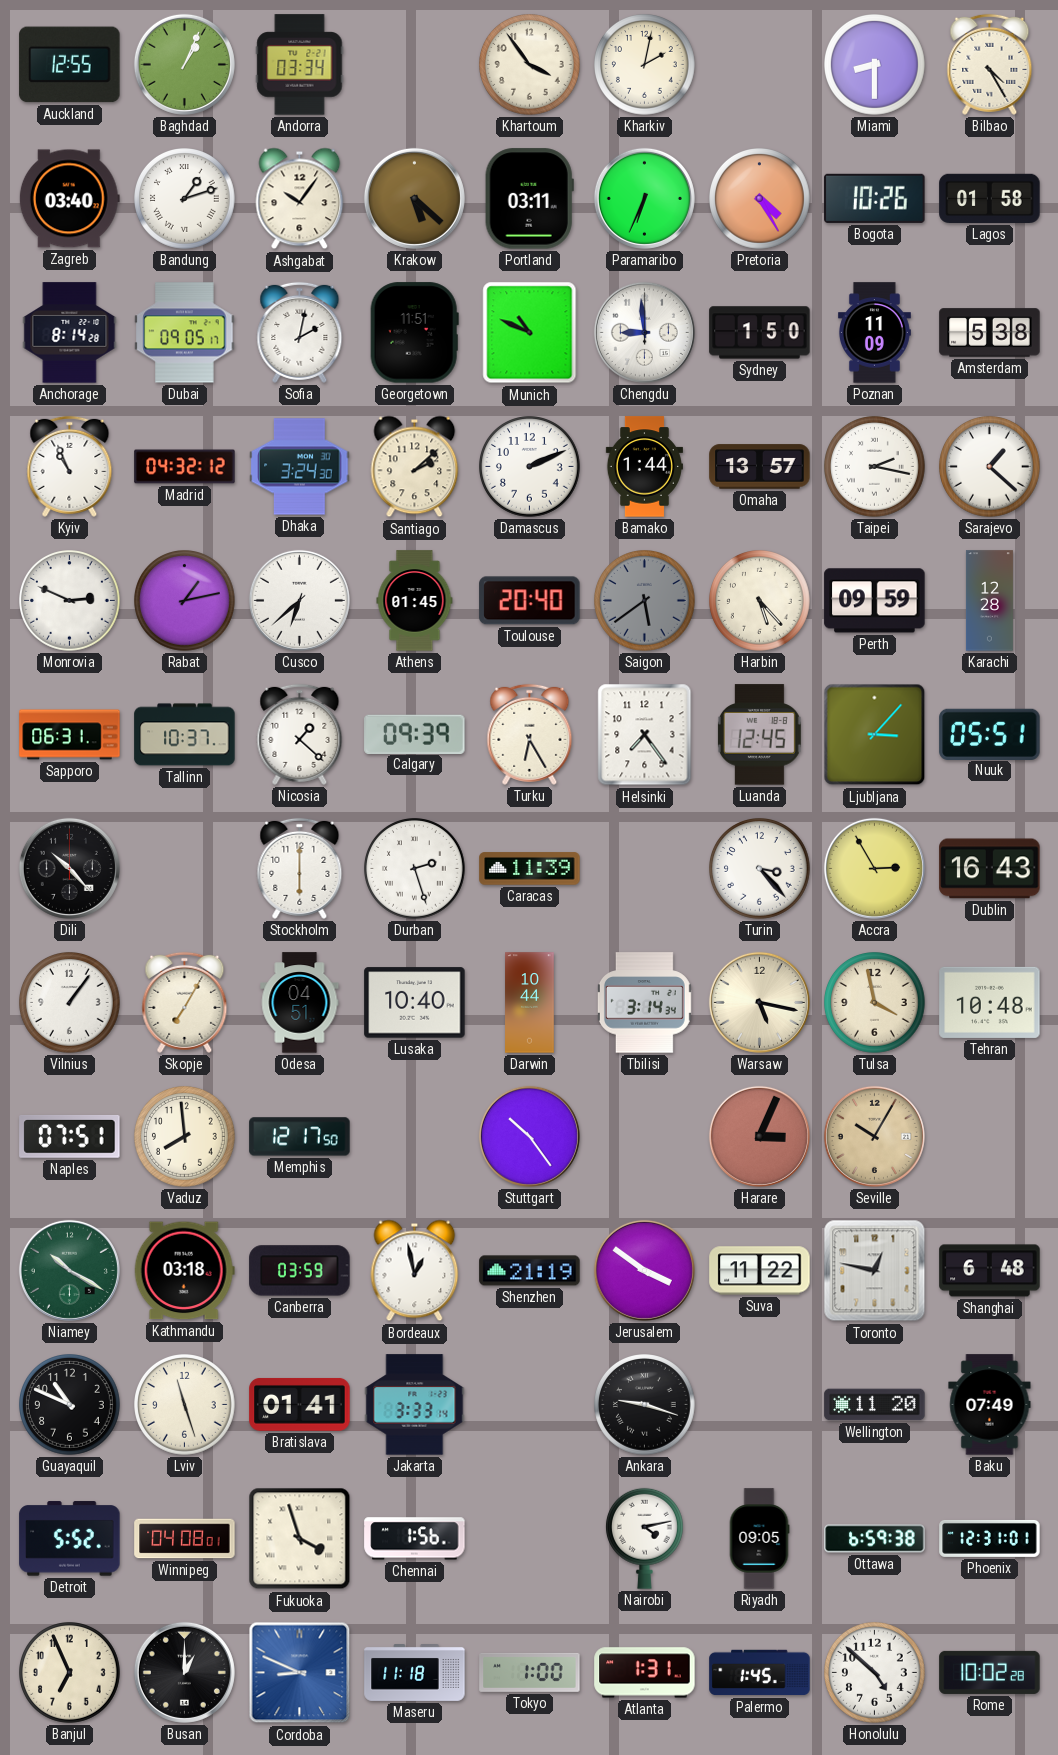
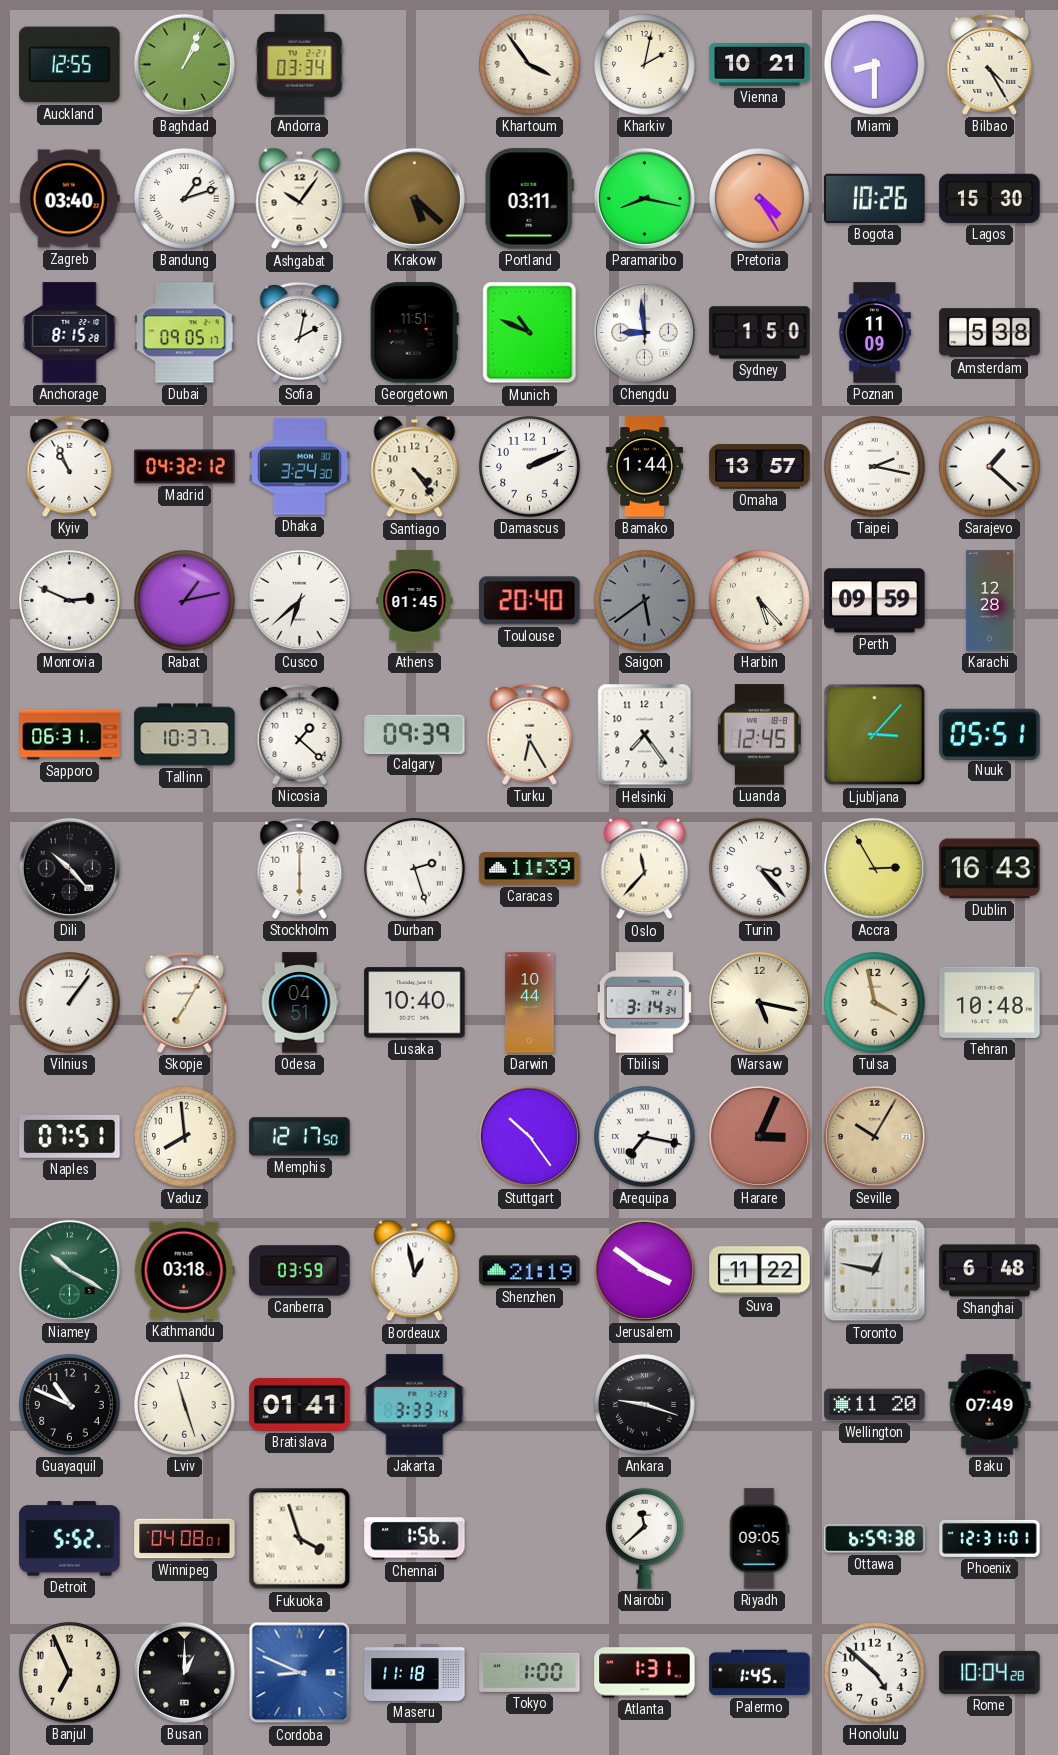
Vienna: none -> 10:21 (760, 65)
Paramaribo: 6:34 -> 8:17 (644, 198)
Lagos: 01:58 -> 15:30 (990, 198)
Anchorage: 8:14 -> 8:15 (70, 333)
Santiago: 2:08 -> 4:24 (415, 467)
Oslo: none -> 11:37 (645, 869)
Arequipa: none -> 7:17 (645, 1137)
Nairobi: 4:13 -> 11:38 (644, 1538)
Rome: 10:02 -> 10:04 (990, 1672)
